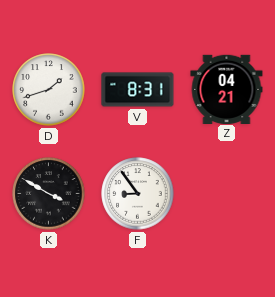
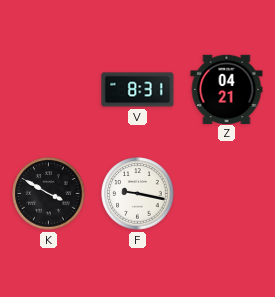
D: 1:42 -> none (49, 90)
F: 8:54 -> 9:17 (138, 194)
